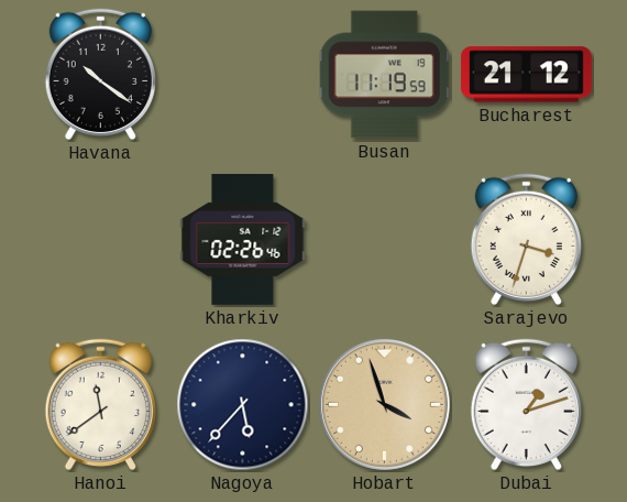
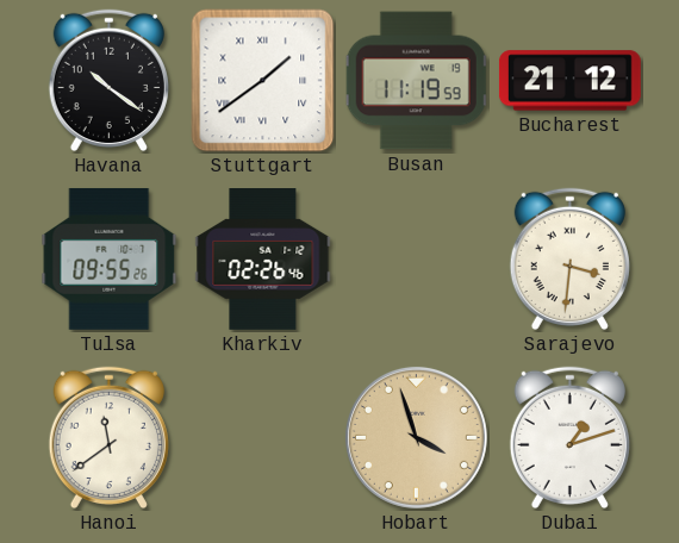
Stuttgart: none -> 1:39 (263, 81)
Tulsa: none -> 09:55 (110, 258)
Sarajevo: 3:33 -> 3:31 (569, 260)
Nagoya: 5:37 -> none (243, 405)
